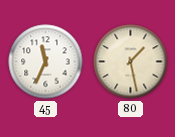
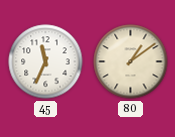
80: 1:28 -> 1:09 (131, 62)
